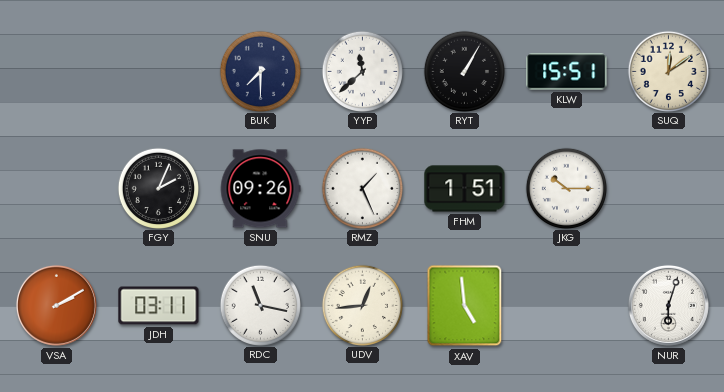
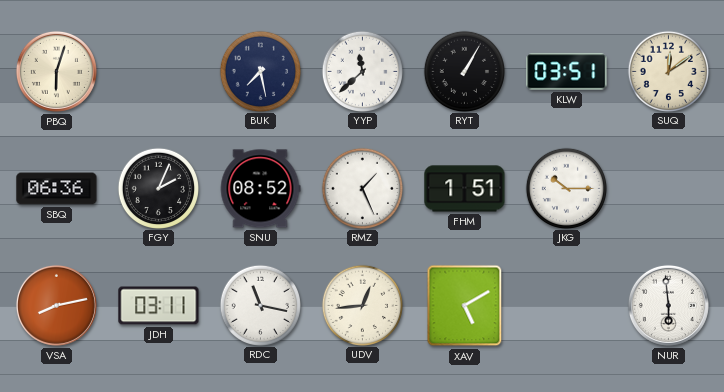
PBQ: none -> 6:03 (56, 71)
BUK: 7:30 -> 7:28 (260, 71)
KLW: 15:51 -> 03:51 (567, 72)
SBQ: none -> 06:36 (57, 189)
SNU: 09:26 -> 08:52 (260, 189)
VSA: 2:10 -> 8:13 (56, 305)
XAV: 4:59 -> 5:10 (465, 306)
NUR: 6:03 -> 5:59 (668, 305)
